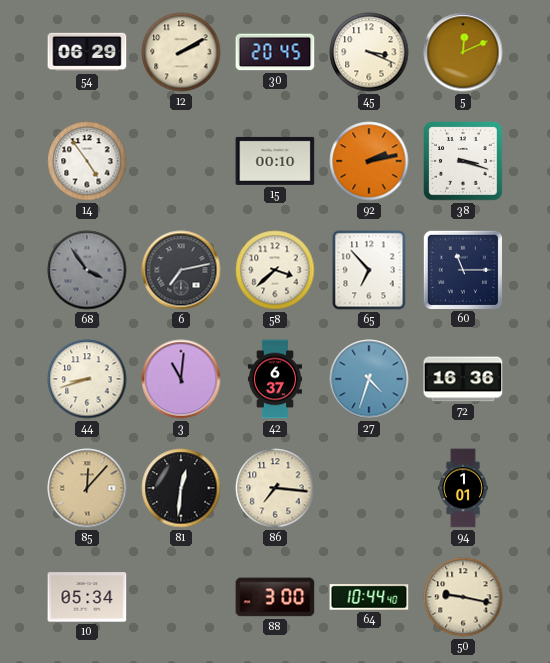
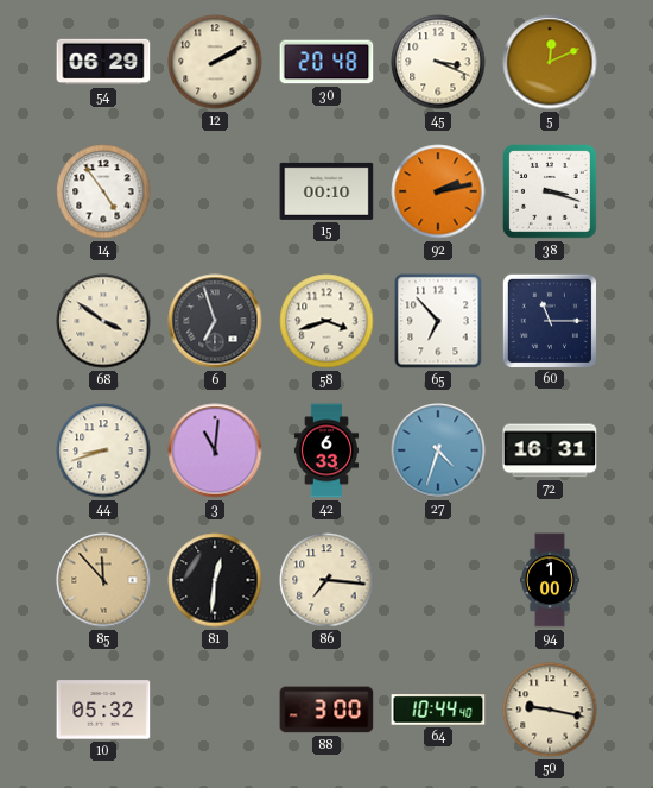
30: 20:45 -> 20:48 (326, 62)
68: 3:54 -> 3:51 (103, 321)
68 dial: grey -> cream (103, 321)
6: 7:13 -> 6:57 (215, 321)
58: 3:38 -> 3:42 (326, 321)
42: 6:37 -> 6:33 (326, 450)
72: 16:36 -> 16:31 (550, 450)
85: 12:07 -> 11:53 (103, 580)
94: 1:01 -> 1:00 (551, 580)
10: 05:34 -> 05:32 (103, 710)
